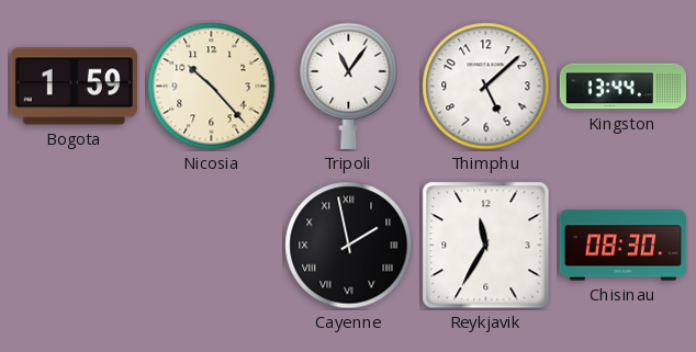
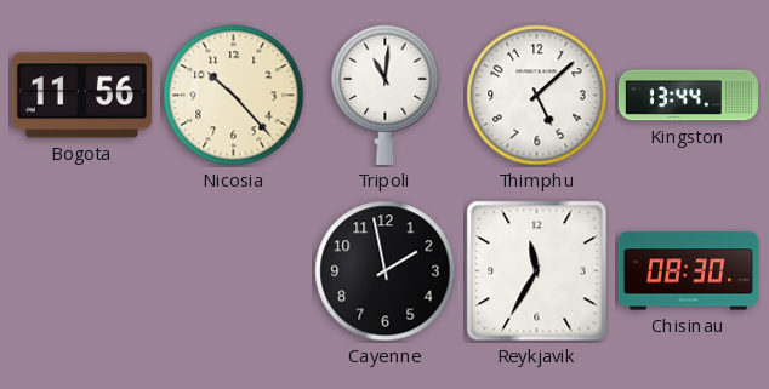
Bogota: 1:59 -> 11:56 (81, 96)
Tripoli: 11:06 -> 11:01 (386, 95)
Cayenne numerals: Roman -> Arabic (386, 271)
